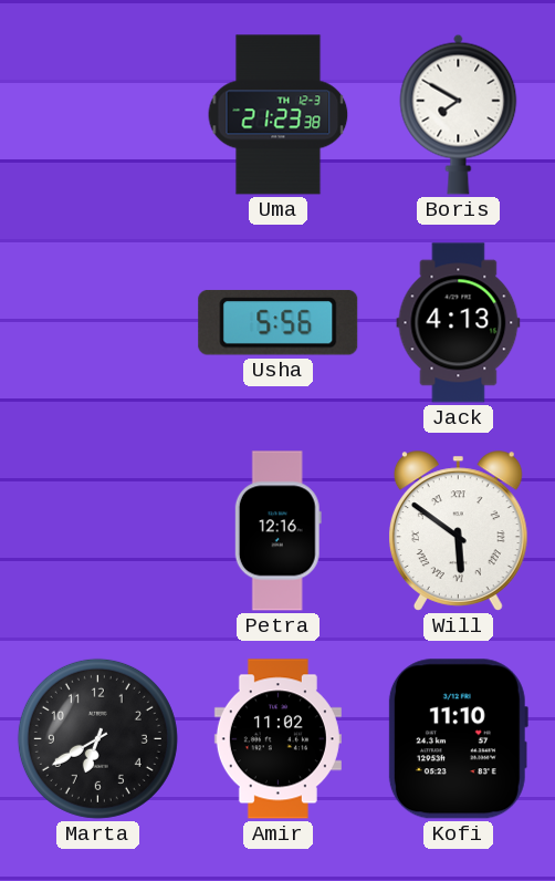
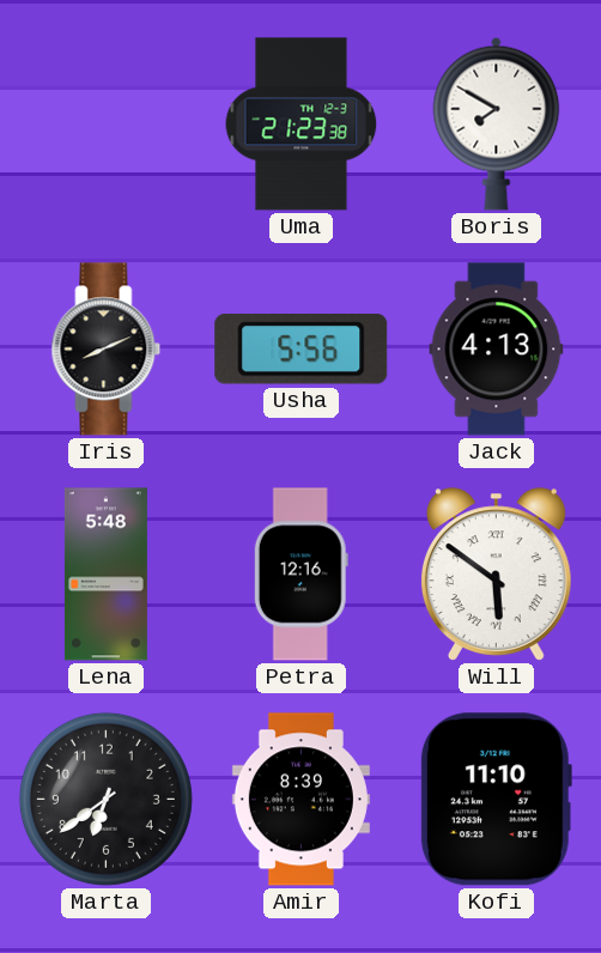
Iris: none -> 8:11 (107, 350)
Lena: none -> 5:48 (105, 575)
Marta: 6:40 -> 6:39 (105, 799)
Amir: 11:02 -> 8:39 (300, 800)
